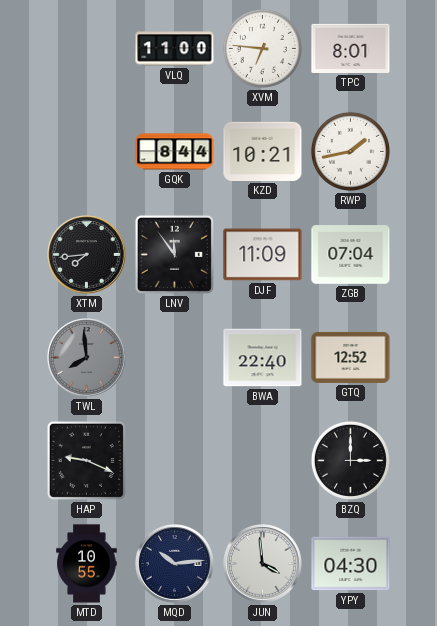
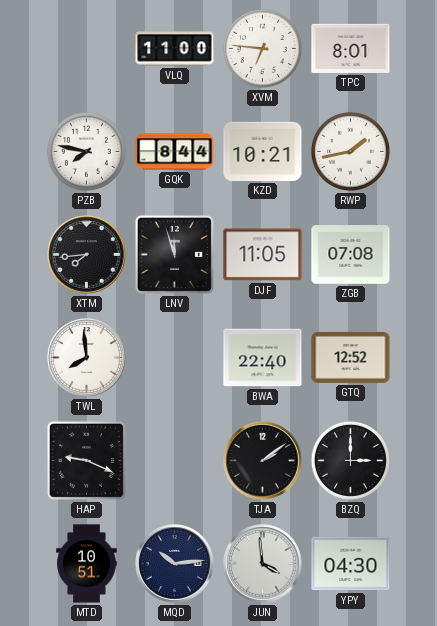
PZB: none -> 7:47 (86, 151)
LNV: 11:54 -> 11:57 (174, 254)
DJF: 11:09 -> 11:05 (263, 255)
ZGB: 07:04 -> 07:08 (351, 255)
TWL dial: grey -> white (87, 358)
TJA: none -> 2:09 (263, 461)
MTD: 10:55 -> 10:51 (87, 564)
